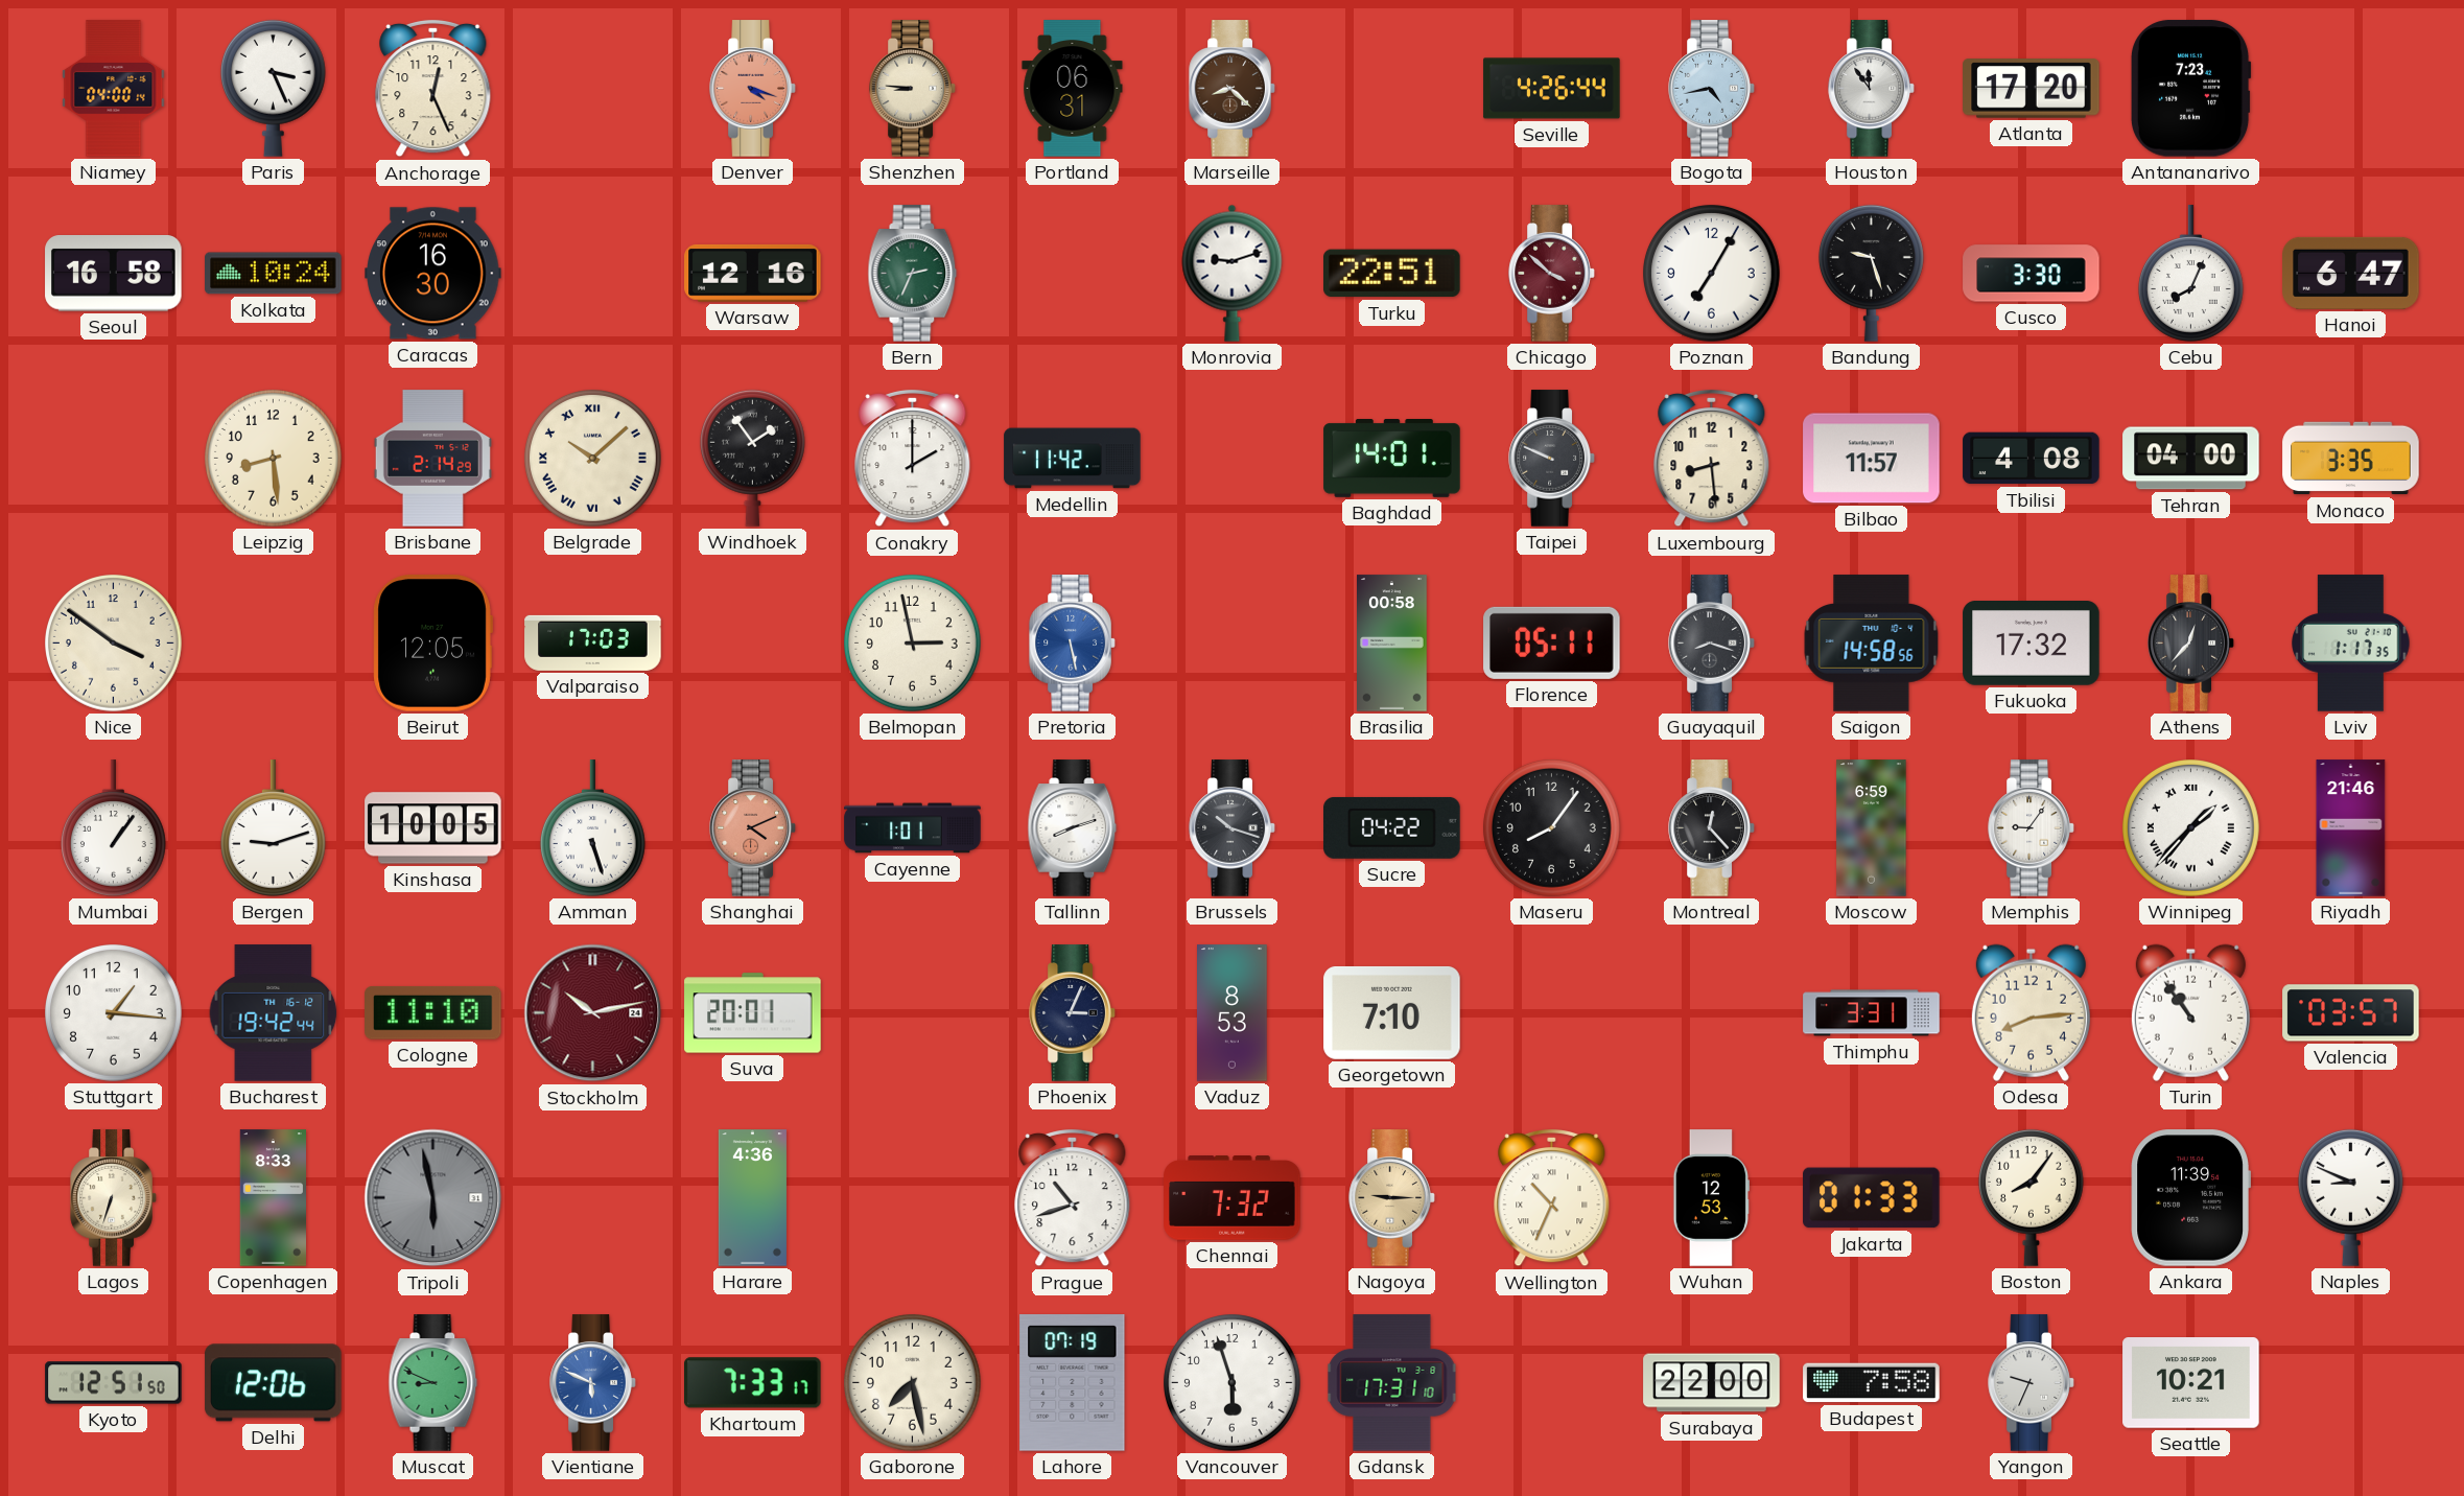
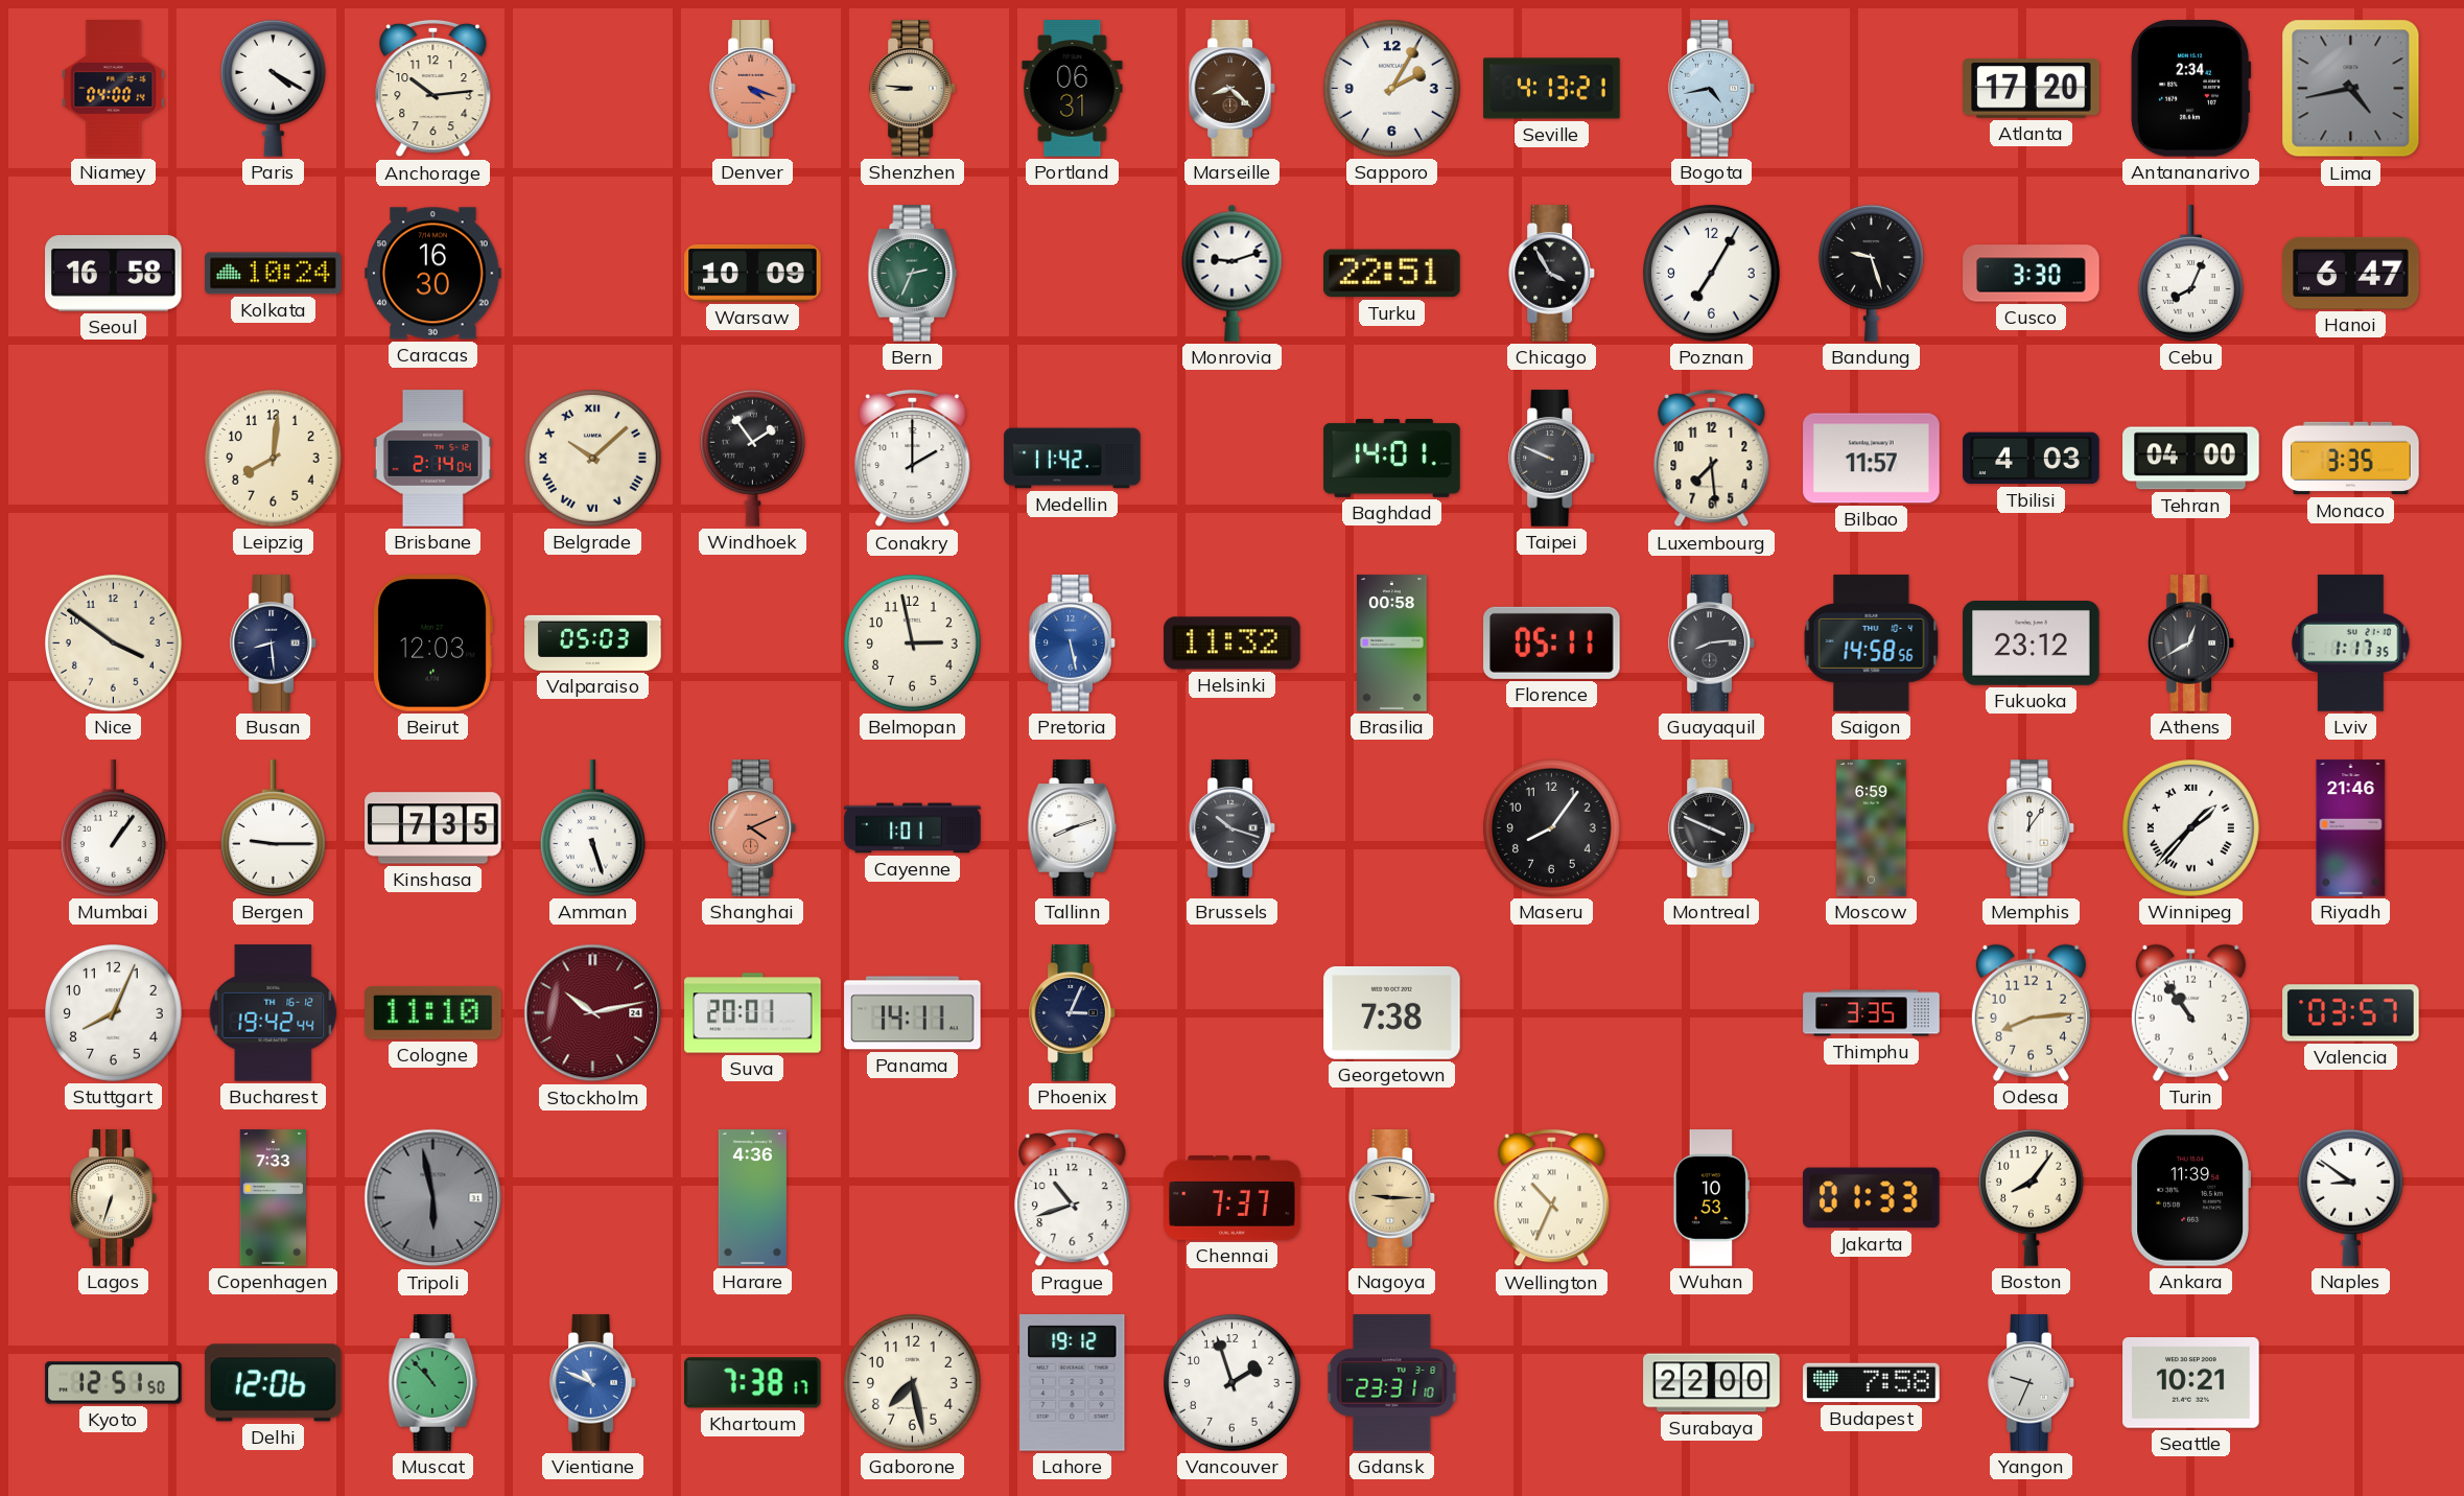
Paris: 3:26 -> 4:20 (273, 88)
Anchorage: 12:26 -> 10:14 (433, 89)
Sapporo: none -> 2:05 (1392, 89)
Seville: 4:26 -> 4:13 (1552, 89)
Houston: 11:54 -> none (1872, 89)
Antananarivo: 7:23 -> 2:34 (2190, 89)
Lima: none -> 4:43 (2351, 89)
Warsaw: 12:16 -> 10:09 (753, 273)
Chicago: 3:52 -> 3:55 (1552, 274)
Chicago dial: burgundy -> black (1552, 274)
Leipzig: 8:29 -> 8:01 (274, 459)
Brisbane: 2:14:29 -> 2:14:04 (432, 459)
Luxembourg: 8:29 -> 7:29 (1712, 459)
Tbilisi: 4:08 -> 4:03 (2032, 459)
Busan: none -> 8:29 (274, 644)
Beirut: 12:05 -> 12:03 (432, 644)
Valparaiso: 17:03 -> 05:03 (593, 642)
Helsinki: none -> 11:32 (1233, 644)
Guayaquil: 8:18 -> 8:14 (1712, 644)
Fukuoka: 17:32 -> 23:12 (2032, 644)
Athens: 12:37 -> 12:40 (2191, 644)
Bergen: 9:12 -> 9:15 (273, 828)
Kinshasa: 10:05 -> 7:35 (433, 828)
Sucre: 04:22 -> none (1392, 827)
Montreal: 12:23 -> 3:49 (1712, 828)
Memphis: 9:06 -> 12:06 (2032, 828)
Stuttgart: 1:16 -> 8:04 (114, 1013)
Panama: none -> 14:11 (913, 1013)
Vaduz: 8:53 -> none (1233, 1013)
Georgetown: 7:10 -> 7:38 (1392, 1013)
Thimphu: 3:31 -> 3:35 (1872, 1013)
Copenhagen: 8:33 -> 7:33 (273, 1198)
Chennai: 7:32 -> 7:37 (1233, 1198)
Wuhan: 12:53 -> 10:53 (1711, 1198)
Naples: 8:49 -> 8:51 (2350, 1197)
Muscat: 8:49 -> 10:53 (433, 1383)
Vientiane: 5:49 -> 10:49 (593, 1383)
Khartoum: 7:33 -> 7:38 (753, 1383)
Lahore: 07:19 -> 19:12 (1073, 1383)
Vancouver: 5:57 -> 1:57 (1233, 1383)
Gdansk: 17:31 -> 23:31 (1392, 1383)
